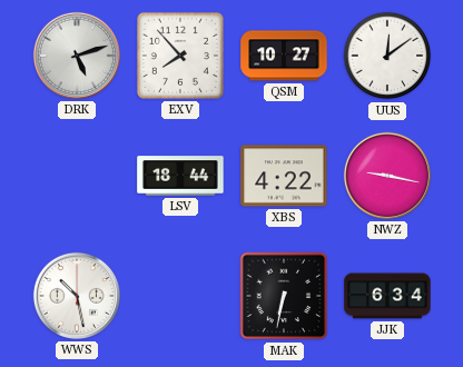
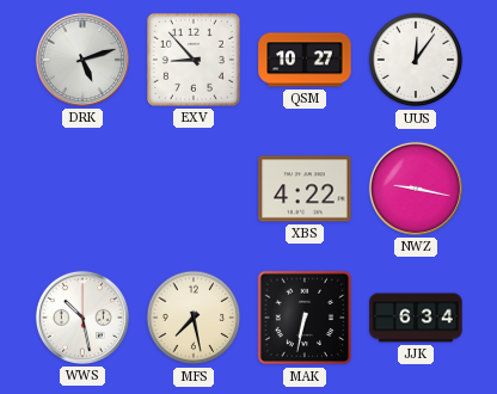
EXV: 7:53 -> 8:53 (194, 60)
UUS: 12:09 -> 12:06 (416, 60)
LSV: 18:44 -> none (180, 176)
MFS: none -> 7:28 (194, 318)
